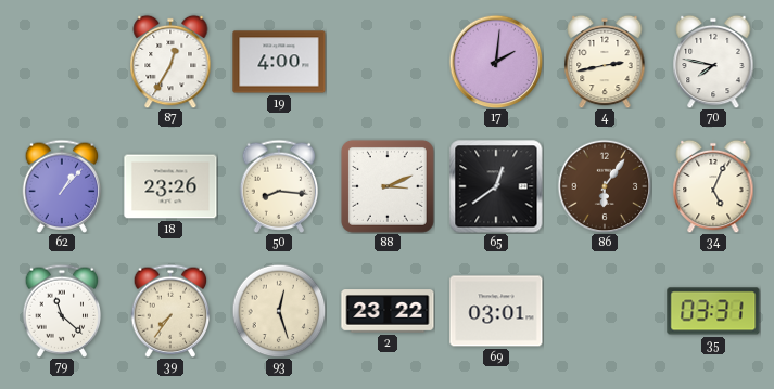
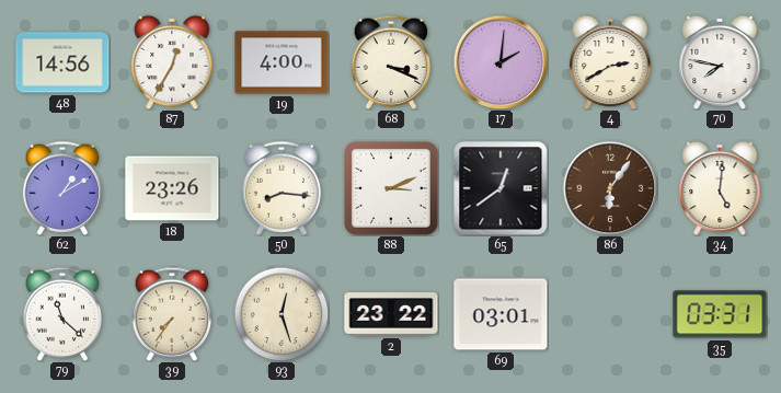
48: none -> 14:56 (62, 62)
68: none -> 3:19 (391, 62)
4: 2:43 -> 2:40 (610, 62)
62: 1:07 -> 1:10 (62, 188)
34: 5:04 -> 5:01 (720, 188)
